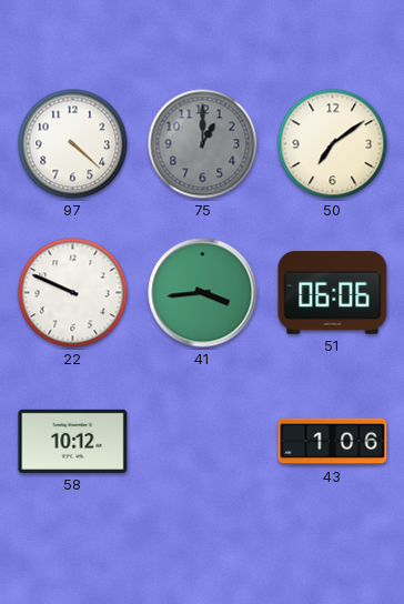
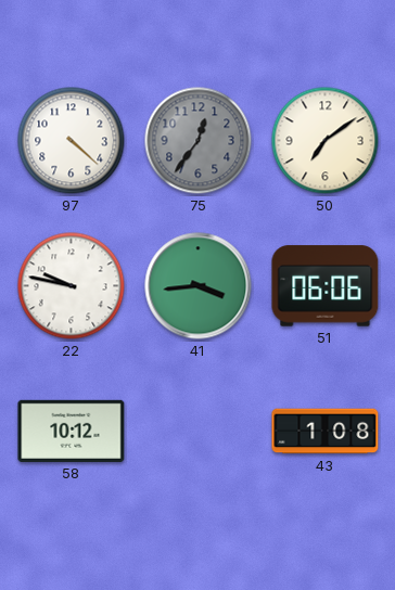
75: 1:00 -> 12:36 (199, 141)
22: 9:49 -> 9:47 (72, 286)
43: 1:06 -> 1:08 (326, 432)
